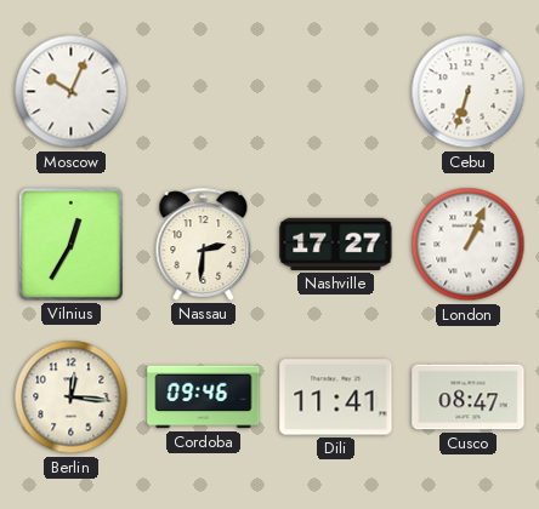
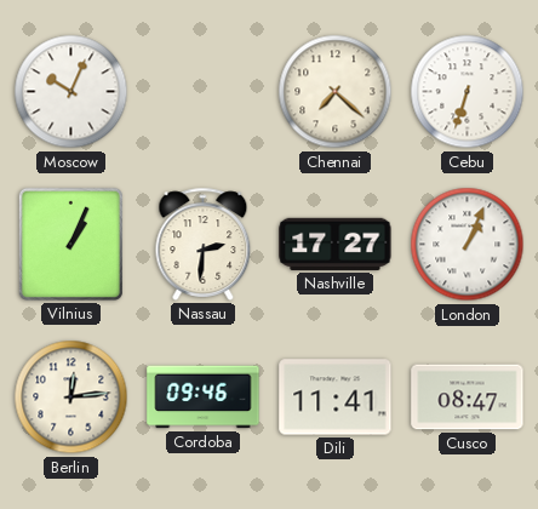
Chennai: none -> 7:22 (336, 92)
Vilnius: 12:35 -> 1:04 (70, 244)
Berlin: 12:16 -> 12:14 (71, 398)
